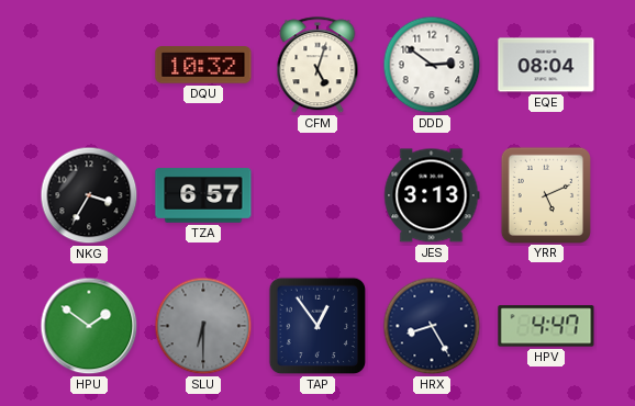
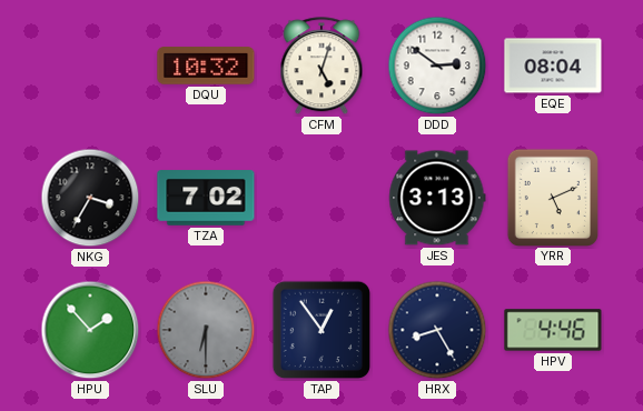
TZA: 6:57 -> 7:02 (206, 198)
HPU: 1:51 -> 1:53 (90, 330)
HPV: 4:47 -> 4:46 (553, 330)
